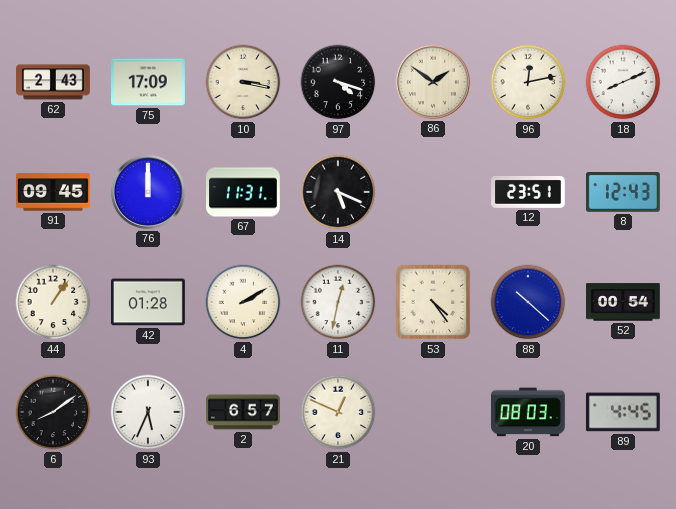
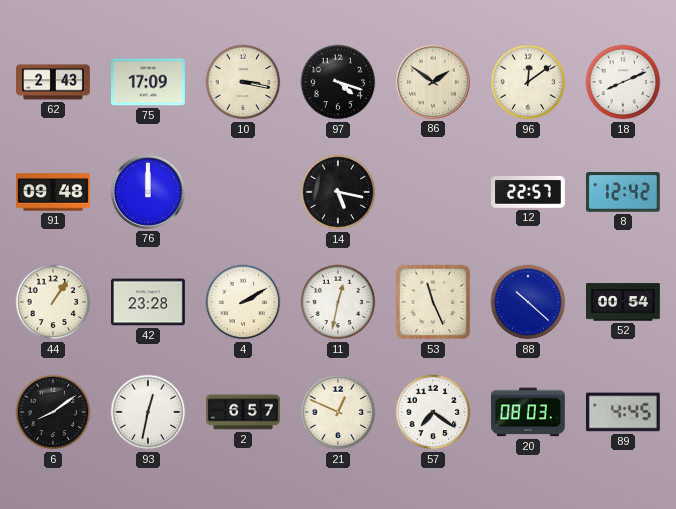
96: 12:13 -> 12:09 (528, 82)
91: 09:45 -> 09:48 (54, 192)
67: 11:31 -> none (244, 192)
14: 5:19 -> 5:17 (338, 192)
12: 23:51 -> 22:57 (529, 193)
8: 12:43 -> 12:42 (623, 193)
42: 01:28 -> 23:28 (149, 302)
53: 4:24 -> 11:26 (433, 302)
93: 5:34 -> 12:32 (148, 412)
57: none -> 7:21 (433, 412)
